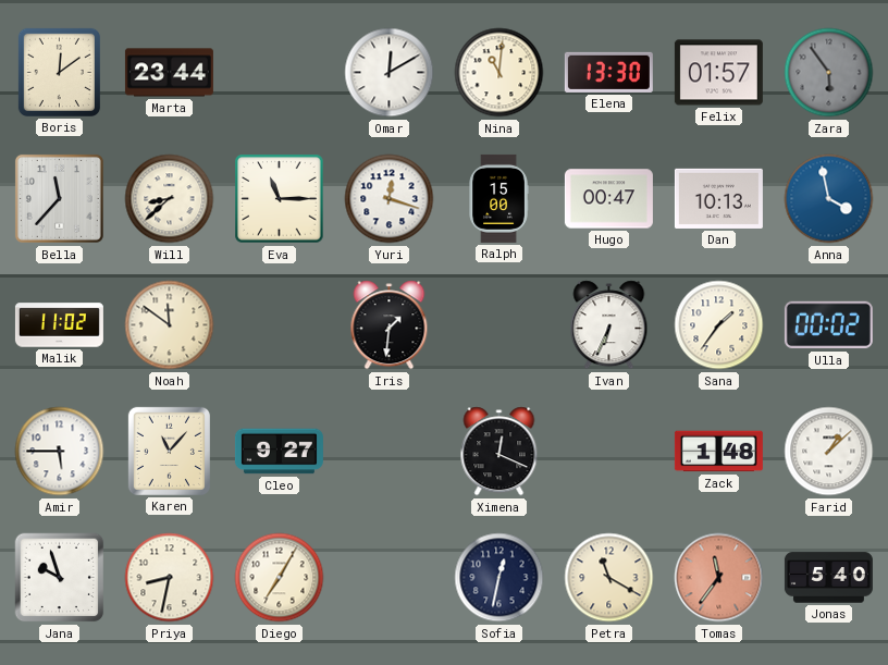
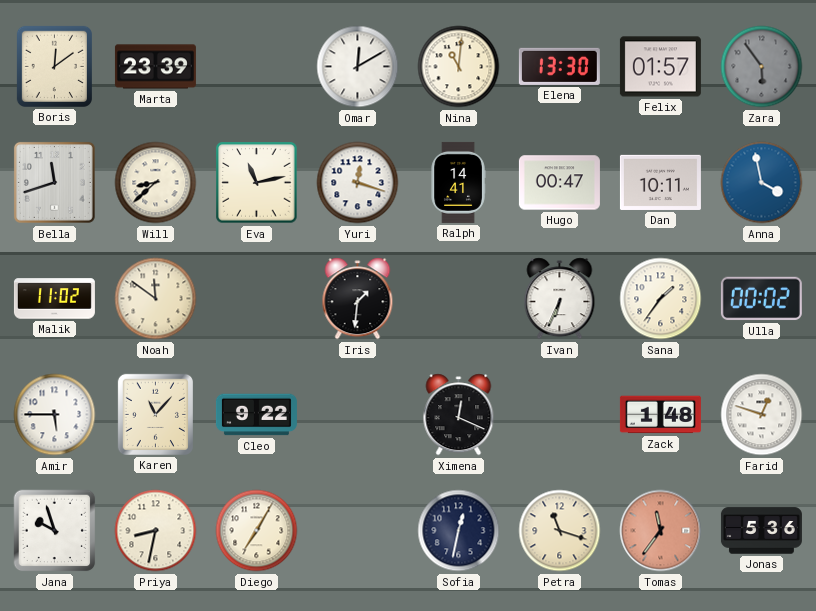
Marta: 23:44 -> 23:39 (155, 67)
Bella: 11:37 -> 11:42 (54, 182)
Eva: 11:15 -> 11:13 (257, 183)
Ralph: 15:00 -> 14:41 (458, 182)
Dan: 10:13 -> 10:11 (660, 182)
Cleo: 9:27 -> 9:22 (256, 415)
Farid: 1:08 -> 12:48 (762, 415)
Petra: 11:20 -> 11:18 (560, 531)
Jonas: 5:40 -> 5:36 (761, 531)
